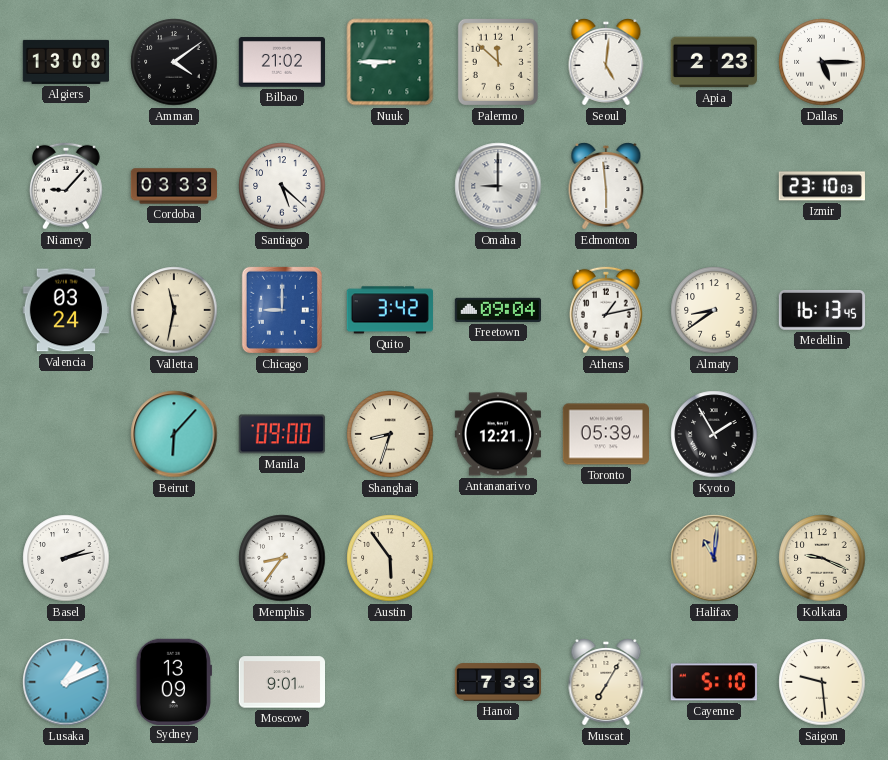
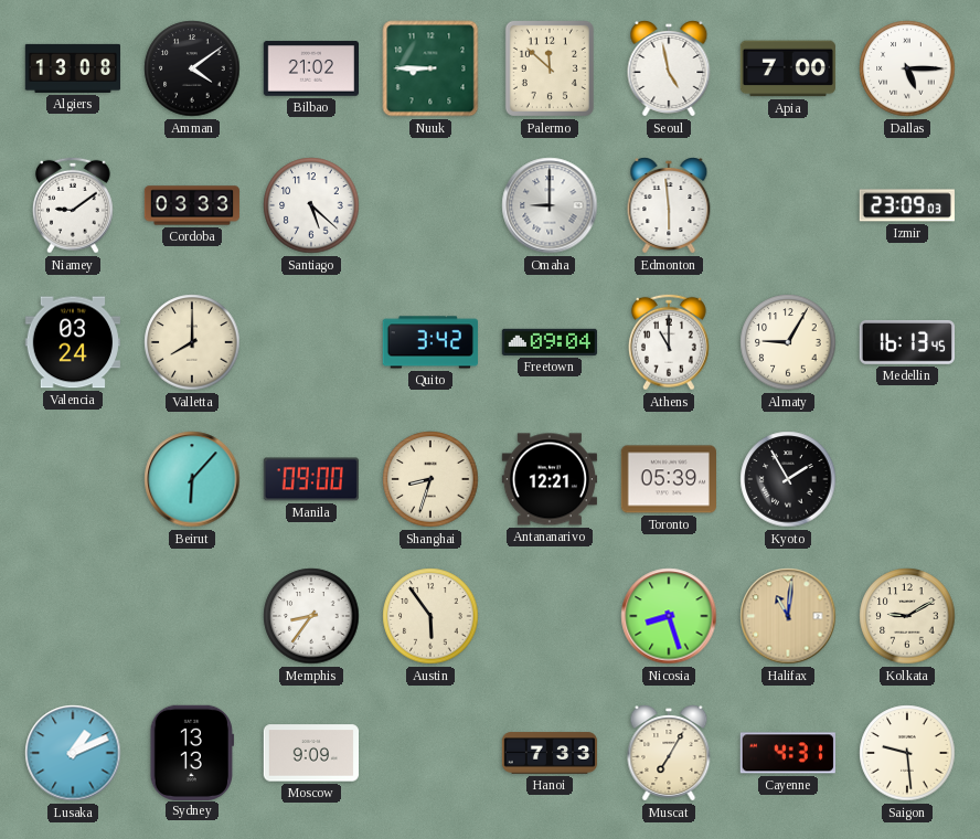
Seoul: 5:01 -> 4:58 (669, 68)
Apia: 2:23 -> 7:00 (788, 68)
Niamey: 9:07 -> 9:09 (73, 205)
Izmir: 23:10 -> 23:09 (907, 205)
Valletta: 11:32 -> 8:00 (192, 342)
Chicago: 9:00 -> none (282, 310)
Athens: 1:13 -> 11:00 (669, 342)
Almaty: 8:39 -> 9:05 (788, 342)
Basel: 2:13 -> none (66, 558)
Nicosia: none -> 8:27 (669, 616)
Kolkata: 9:19 -> 9:10 (907, 616)
Sydney: 13:09 -> 13:13 (192, 752)
Moscow: 9:01 -> 9:09 (310, 753)
Cayenne: 5:10 -> 4:31 (788, 753)
